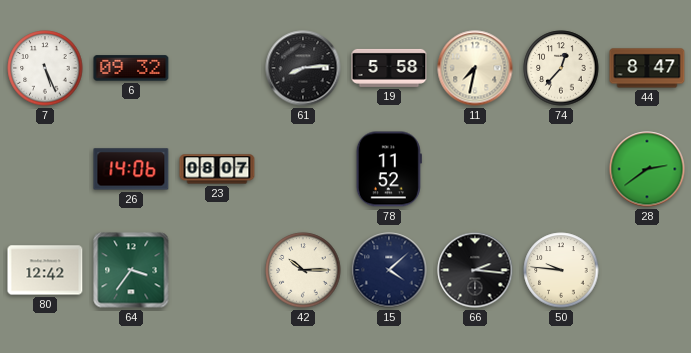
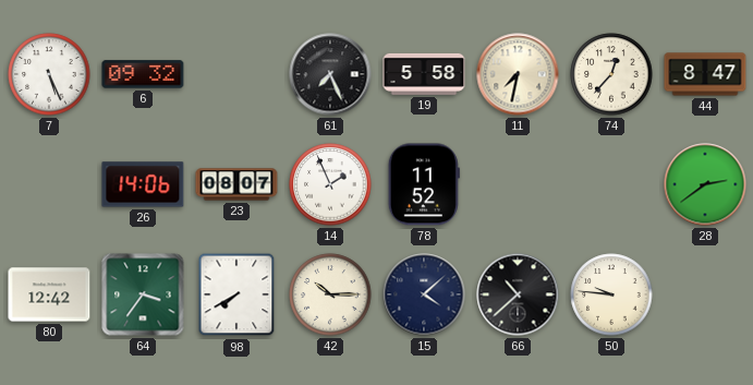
61: 8:14 -> 7:26 (330, 74)
14: none -> 1:56 (330, 184)
98: none -> 7:40 (236, 294)
66: 2:16 -> 10:38 (518, 294)
